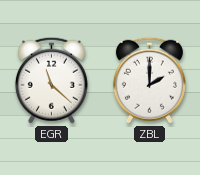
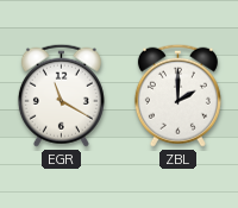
EGR: 11:22 -> 11:20 (61, 95)
